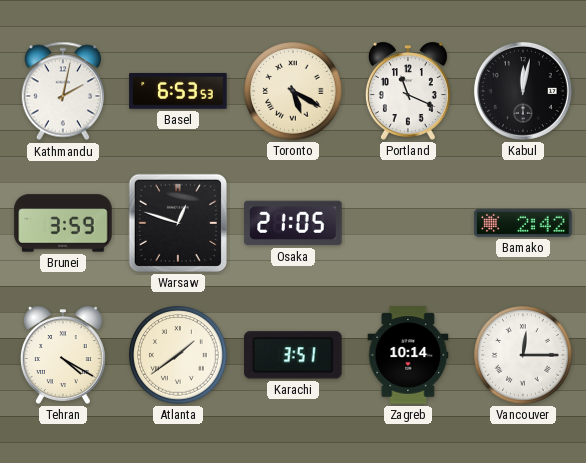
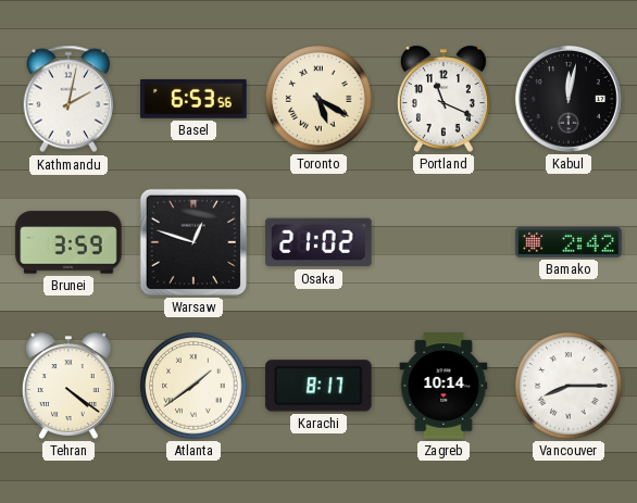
Basel: 6:53:53 -> 6:53:56 (193, 99)
Osaka: 21:05 -> 21:02 (318, 242)
Tehran: 4:20 -> 4:21 (68, 386)
Karachi: 3:51 -> 8:17 (318, 386)
Vancouver: 12:15 -> 8:15 (569, 386)
